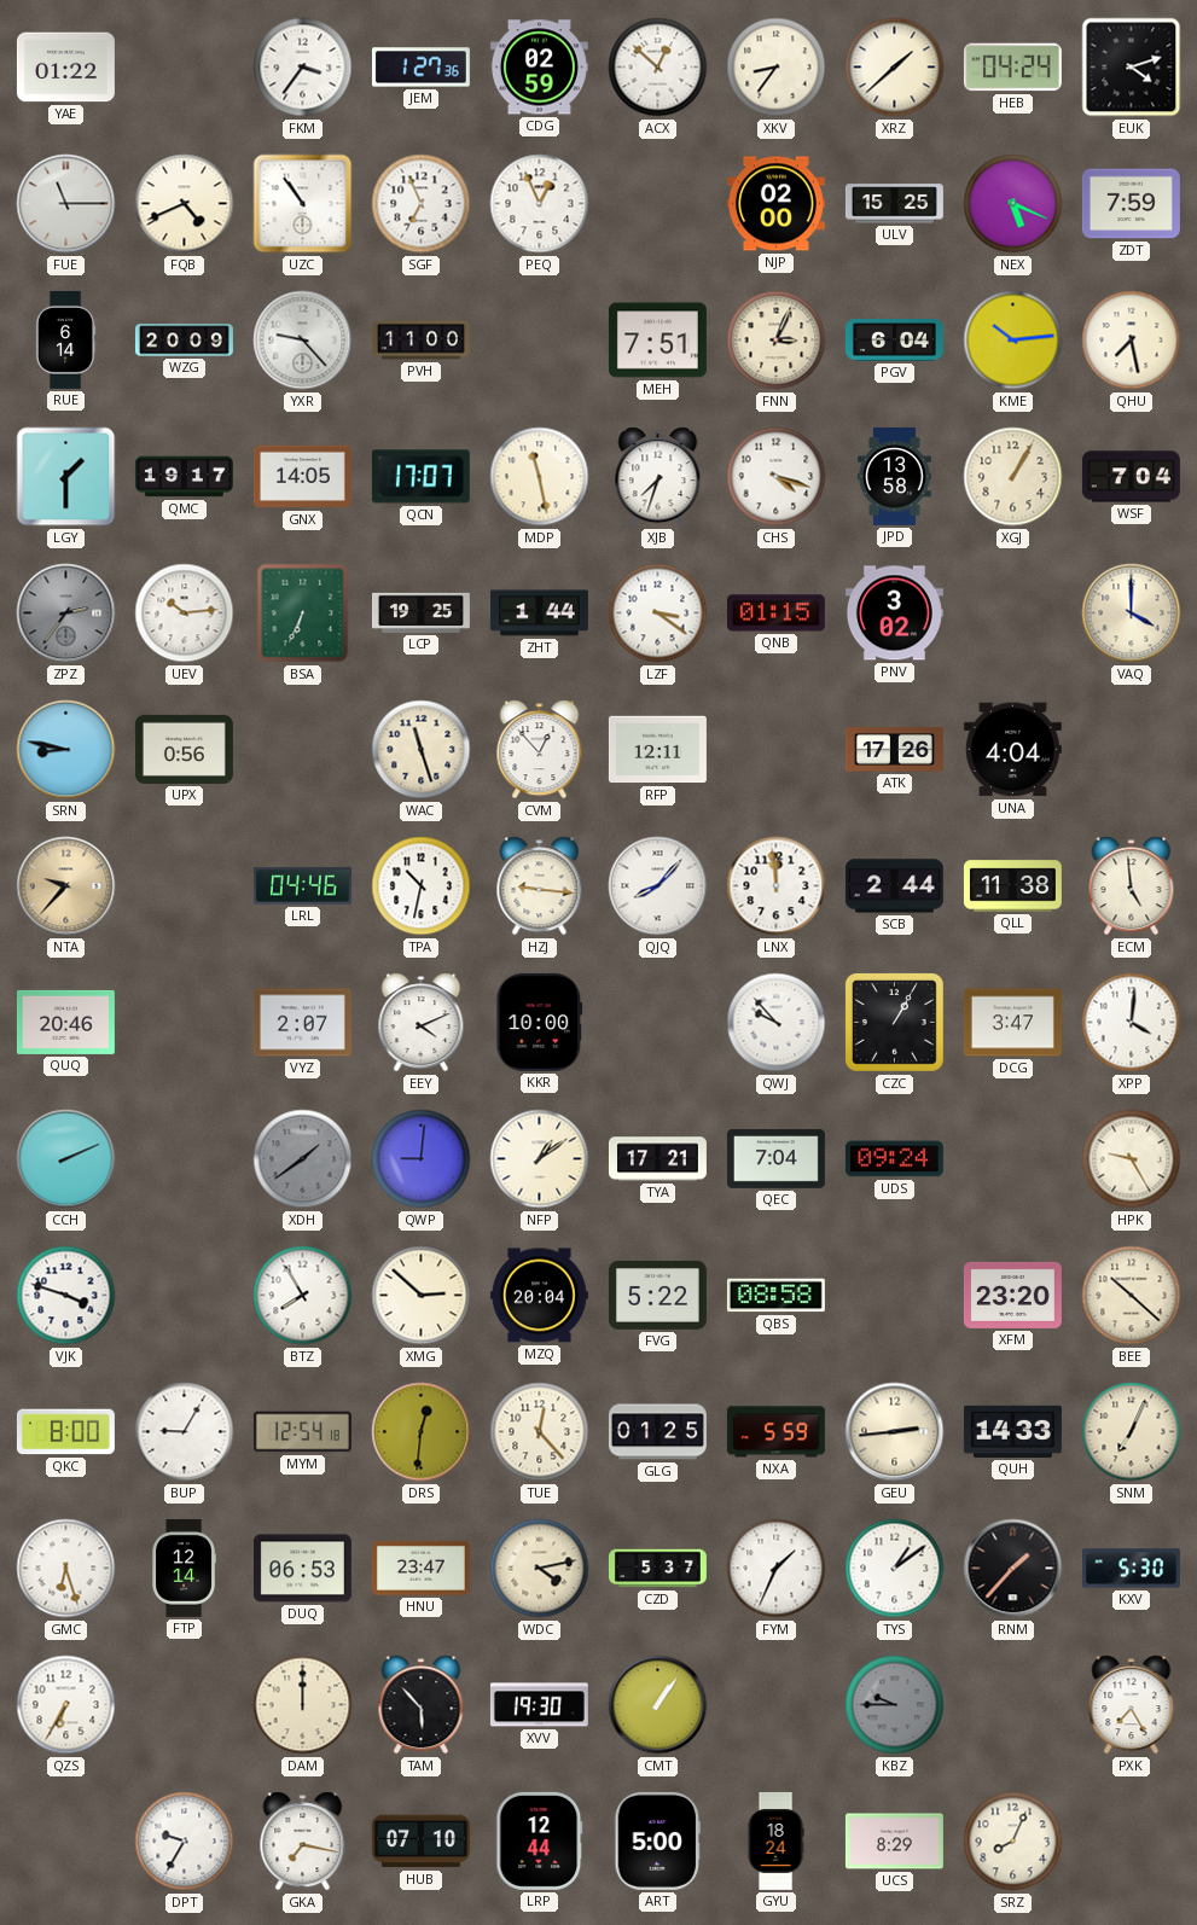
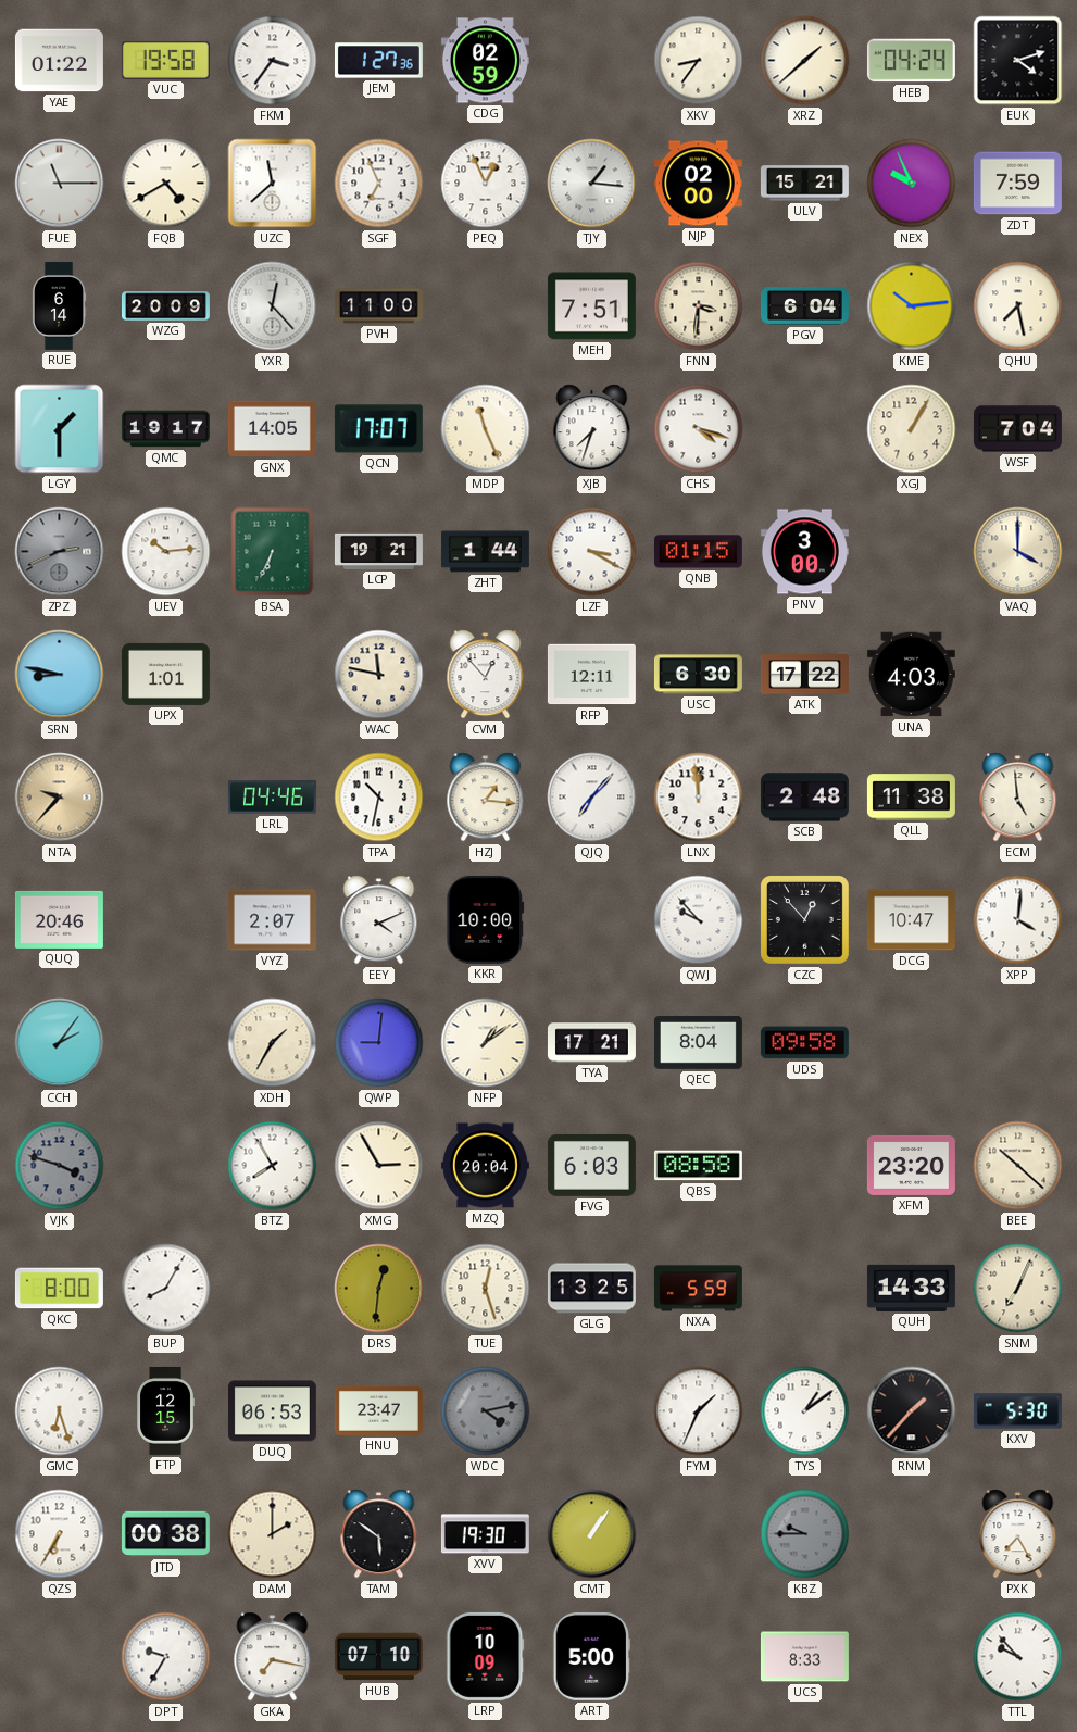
VUC: none -> 19:58 (165, 60)
ACX: 12:52 -> none (658, 68)
FQB: 4:41 -> 4:40 (166, 184)
UZC: 10:54 -> 11:38 (273, 184)
TJY: none -> 1:16 (592, 184)
ULV: 15:25 -> 15:21 (804, 184)
NEX: 5:19 -> 9:56 (912, 184)
YXR: 9:23 -> 12:23 (273, 306)
FNN: 3:04 -> 3:31 (699, 306)
MDP: 11:28 -> 11:26 (486, 429)
JPD: 13:58 -> none (895, 476)
ZPZ: 2:36 -> 2:41 (60, 552)
LCP: 19:25 -> 19:21 (378, 551)
LZF: 3:21 -> 3:20 (592, 552)
PNV: 3:02 -> 3:00 (804, 552)
UPX: 0:56 -> 1:01 (165, 674)
WAC: 11:27 -> 11:47 (379, 675)
USC: none -> 6:30 (698, 675)
ATK: 17:26 -> 17:22 (804, 675)
UNA: 4:04 -> 4:03 (911, 675)
HZJ: 9:16 -> 1:16 (486, 798)
QJQ: 8:07 -> 7:07 (592, 798)
SCB: 2:44 -> 2:48 (804, 798)
CZC: 1:05 -> 12:53 (804, 919)
DCG: 3:47 -> 10:47 (911, 920)
CCH: 2:11 -> 2:06 (60, 1043)
XDH: 1:39 -> 1:35 (273, 1043)
XDH dial: grey -> cream (273, 1043)
QEC: 7:04 -> 8:04 (698, 1043)
UDS: 09:24 -> 09:58 (804, 1043)
HPK: 9:25 -> none (1132, 1159)
VJK dial: white -> grey (60, 1166)
XMG: 2:52 -> 2:55 (379, 1166)
FVG: 5:22 -> 6:03 (591, 1165)
BUP: 9:05 -> 8:05 (166, 1289)
MYM: 12:54 -> none (302, 1432)
TUE: 12:23 -> 12:27 (486, 1289)
GLG: 01:25 -> 13:25 (591, 1289)
GEU: 2:44 -> none (895, 1432)
FTP: 12:14 -> 12:15 (165, 1410)
WDC dial: cream -> grey (486, 1411)
CZD: 5:37 -> none (657, 1569)
JTD: none -> 00:38 (165, 1534)
DAM: 12:00 -> 2:00 (273, 1534)
TAM: 5:53 -> 5:51 (379, 1534)
LRP: 12:44 -> 10:09 (486, 1656)
GYU: 18:24 -> none (775, 1840)
UCS: 8:29 -> 8:33 (804, 1657)
SRZ: 8:04 -> none (1013, 1842)
TTL: none -> 9:53 (1018, 1657)
